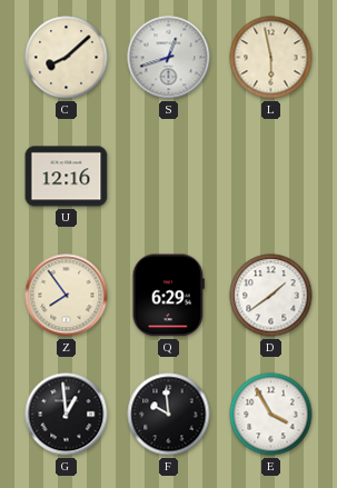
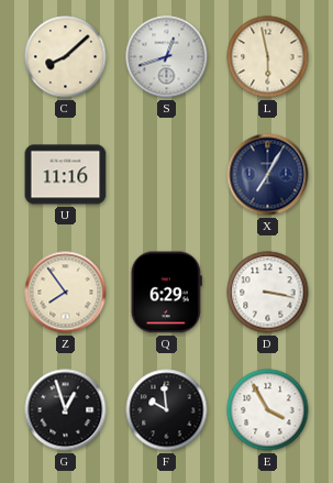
U: 12:16 -> 11:16 (66, 175)
X: none -> 7:05 (268, 175)
D: 1:39 -> 3:17 (268, 293)
G: 12:59 -> 12:57 (66, 410)
